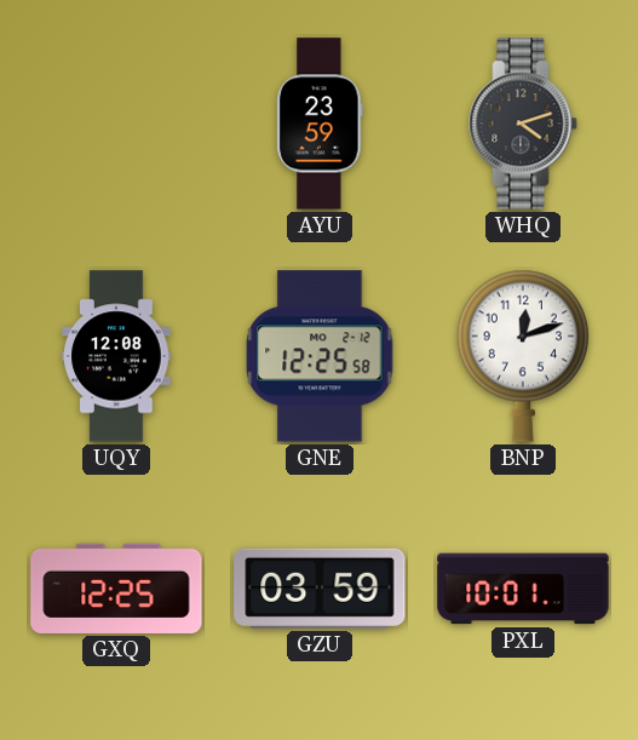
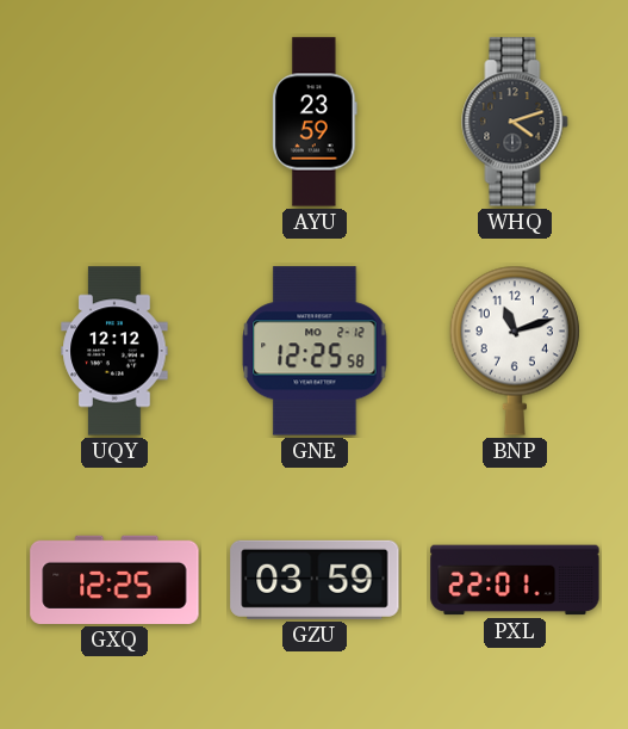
UQY: 12:08 -> 12:12 (114, 351)
BNP: 12:12 -> 11:12 (515, 351)
PXL: 10:01 -> 22:01 (515, 580)
